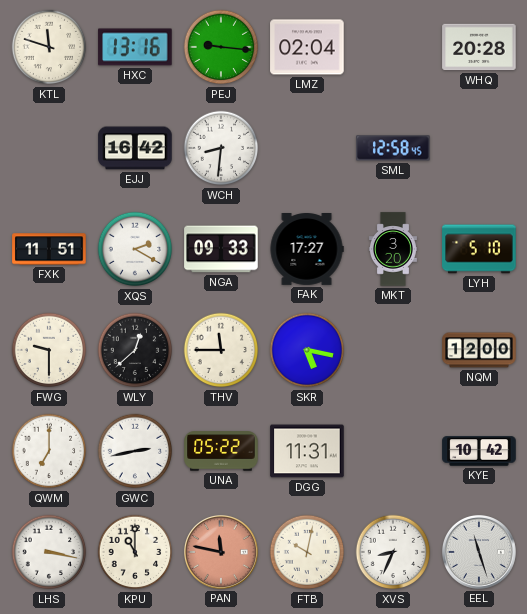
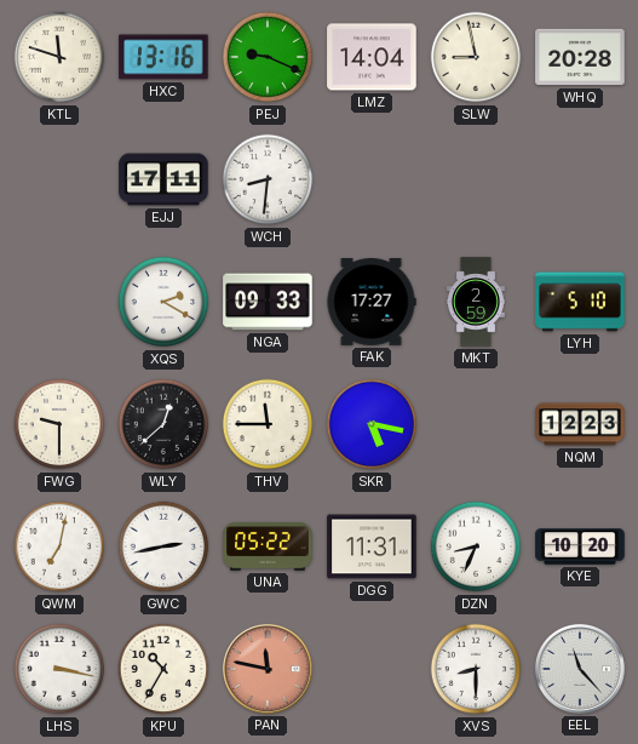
PEJ: 9:16 -> 9:19 (268, 57)
LMZ: 02:04 -> 14:04 (372, 57)
SLW: none -> 8:58 (476, 57)
EJJ: 16:42 -> 17:11 (163, 179)
SML: 12:58 -> none (393, 148)
FXK: 11:51 -> none (49, 249)
MKT: 3:20 -> 2:59 (476, 302)
NQM: 12:00 -> 12:23 (580, 424)
QWM: 7:00 -> 7:02 (59, 546)
DZN: none -> 8:34 (476, 546)
KYE: 10:42 -> 10:20 (580, 546)
KPU: 11:00 -> 10:35 (163, 669)
FTB: 10:02 -> none (307, 552)
XVS: 8:34 -> 8:30 (476, 669)
EEL: 11:27 -> 11:23 (580, 669)
